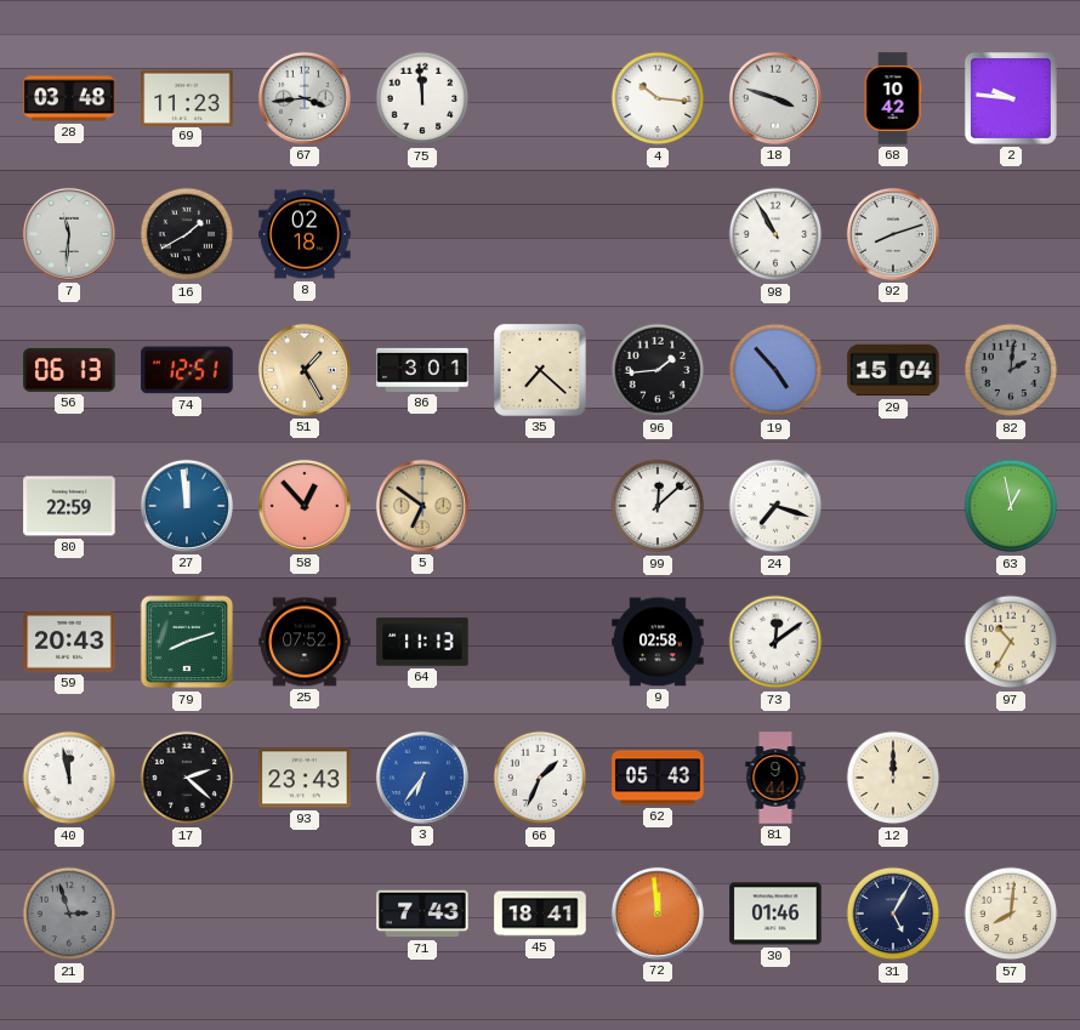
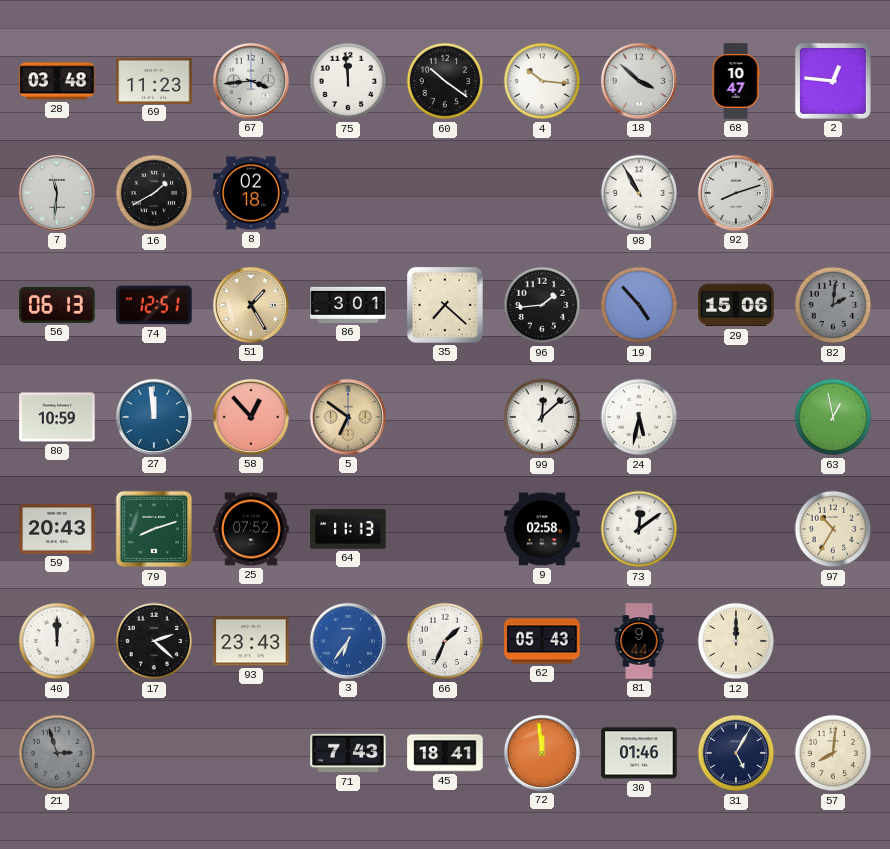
60: none -> 10:21 (445, 81)
18: 3:48 -> 3:52 (639, 81)
68: 10:42 -> 10:47 (736, 81)
2: 9:46 -> 12:46 (833, 81)
29: 15:04 -> 15:06 (736, 305)
80: 22:59 -> 10:59 (57, 417)
24: 7:18 -> 5:32 (639, 417)
40: 11:58 -> 12:00 (57, 641)
